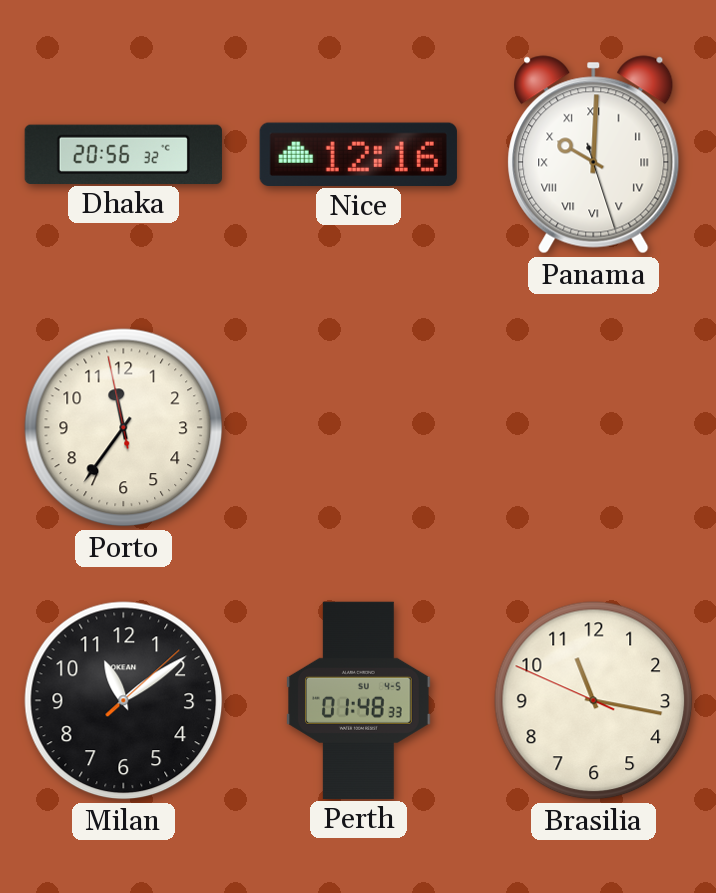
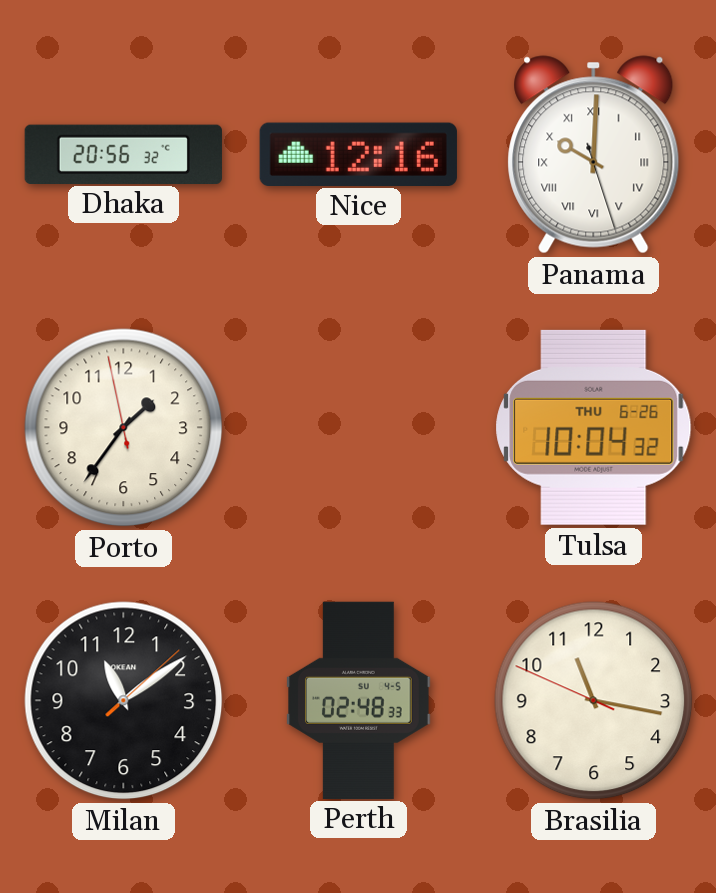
Porto: 11:35 -> 1:35 (124, 428)
Tulsa: none -> 10:04 (594, 427)
Perth: 01:48 -> 02:48 (359, 700)
